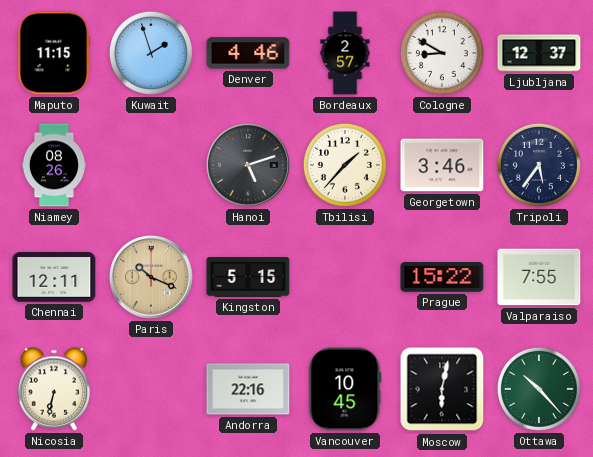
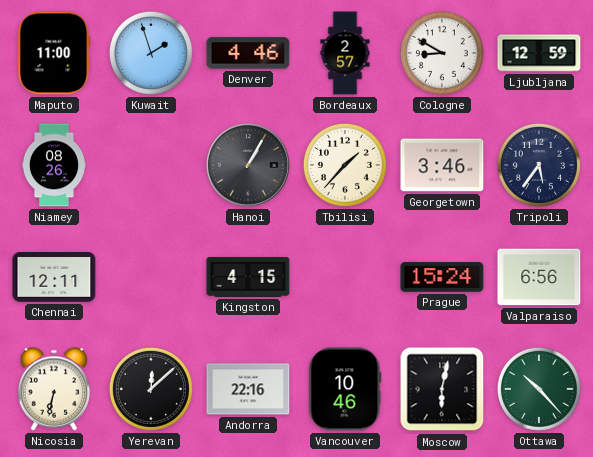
Maputo: 11:15 -> 11:00 (54, 53)
Ljubljana: 12:37 -> 12:59 (539, 53)
Hanoi: 5:12 -> 1:05 (249, 166)
Paris: 10:19 -> none (152, 278)
Kingston: 5:15 -> 4:15 (248, 277)
Prague: 15:22 -> 15:24 (442, 277)
Valparaiso: 7:55 -> 6:56 (539, 277)
Yerevan: none -> 12:08 (151, 389)
Vancouver: 10:45 -> 10:46 (345, 389)
